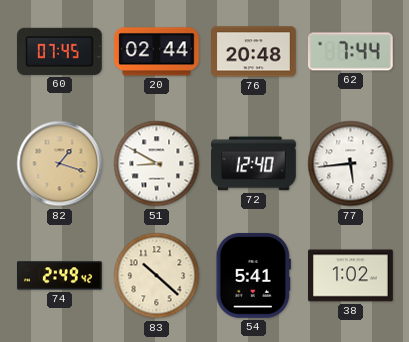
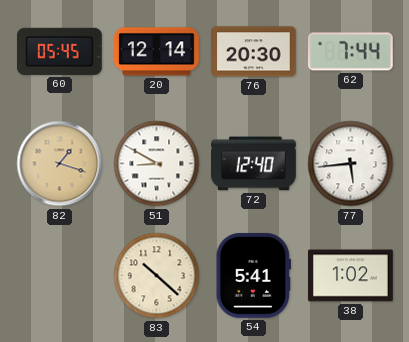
60: 07:45 -> 05:45 (59, 51)
20: 02:44 -> 12:14 (157, 52)
76: 20:48 -> 20:30 (254, 52)
74: 2:49 -> none (60, 276)
